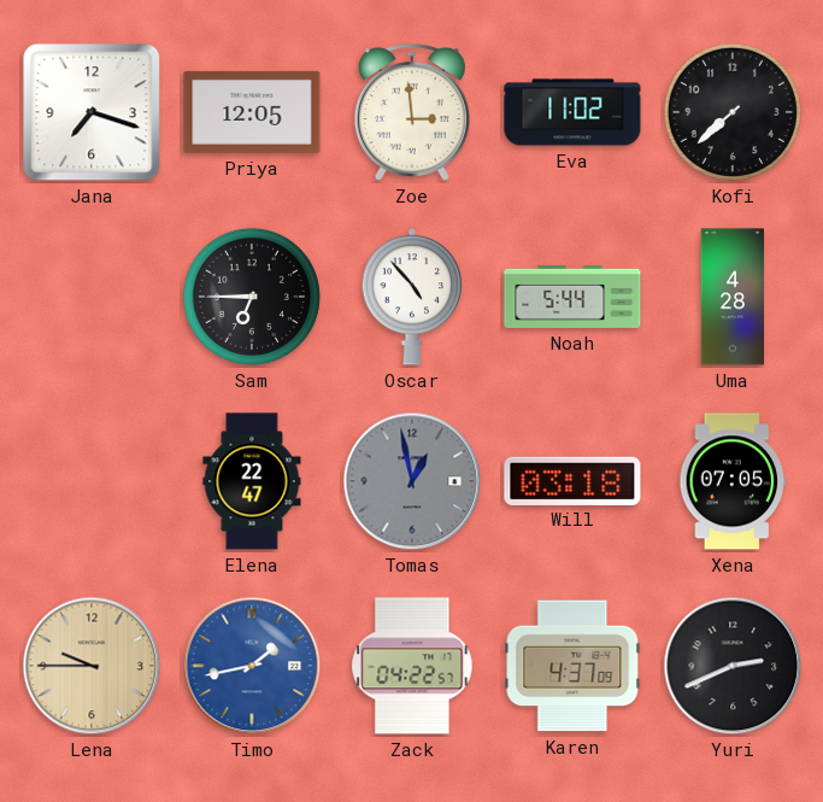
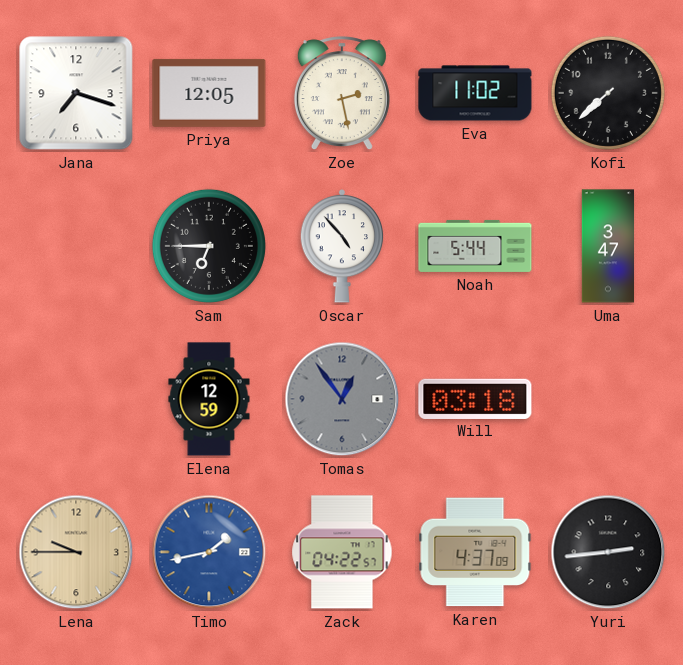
Zoe: 2:59 -> 2:28 (342, 94)
Uma: 4:28 -> 3:47 (607, 246)
Elena: 22:47 -> 12:59 (209, 399)
Tomas: 12:58 -> 12:54 (342, 399)
Xena: 07:05 -> none (733, 481)
Yuri: 2:41 -> 2:44 (608, 552)
